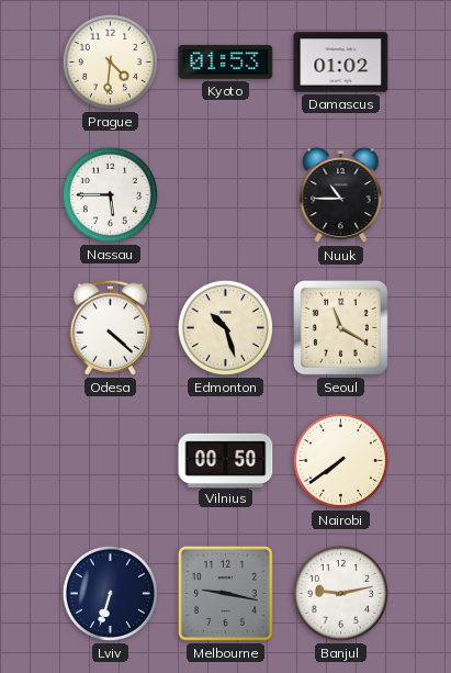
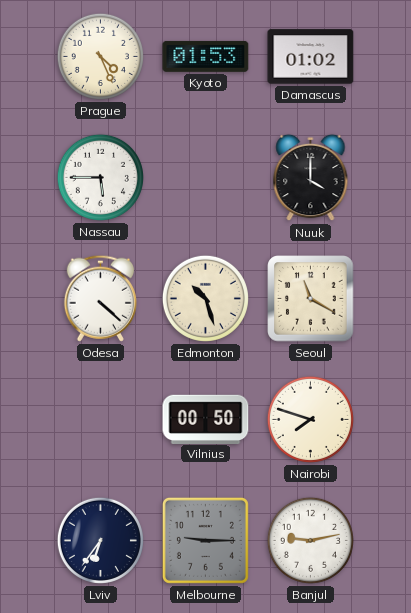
Prague: 4:31 -> 4:26 (100, 56)
Nuuk: 10:45 -> 4:00 (311, 178)
Nairobi: 7:39 -> 7:48 (310, 419)
Lviv: 6:33 -> 6:36 (100, 540)
Melbourne: 9:17 -> 9:15 (205, 540)
